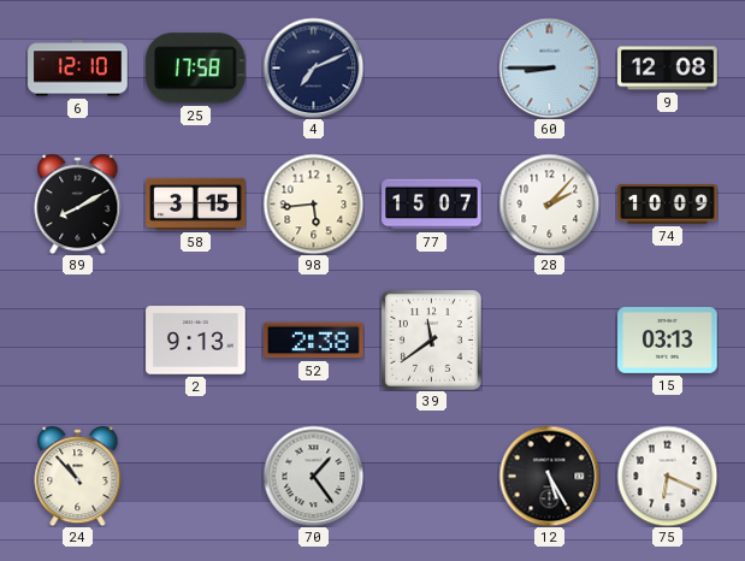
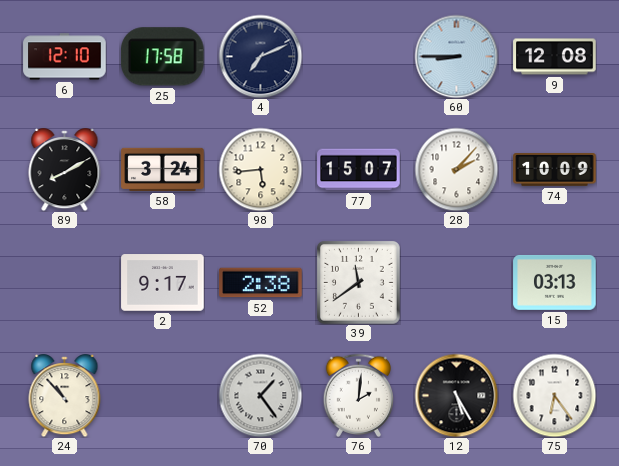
58: 3:15 -> 3:24 (163, 169)
2: 9:13 -> 9:17 (163, 283)
76: none -> 2:01 (358, 395)
75: 6:19 -> 6:24 (554, 395)
